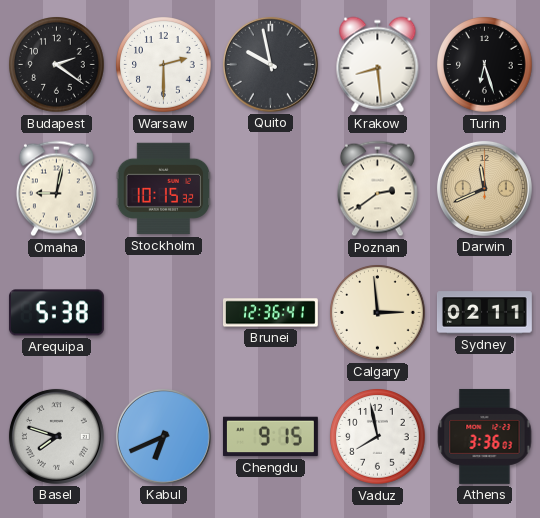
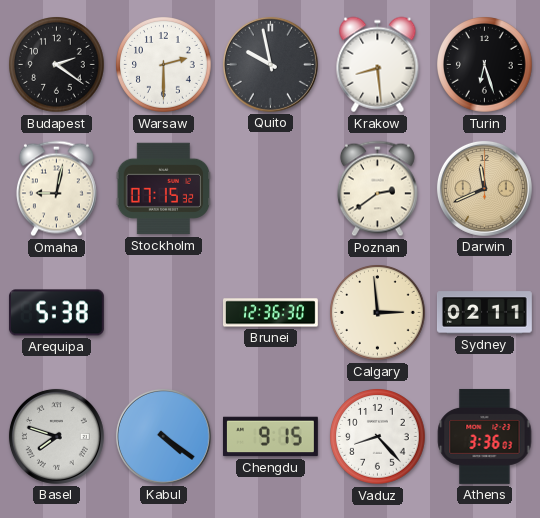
Stockholm: 10:15 -> 07:15 (164, 189)
Brunei: 12:36:41 -> 12:36:30 (271, 313)
Kabul: 6:41 -> 4:21 (163, 436)
Vaduz: 7:58 -> 8:23 (378, 437)
